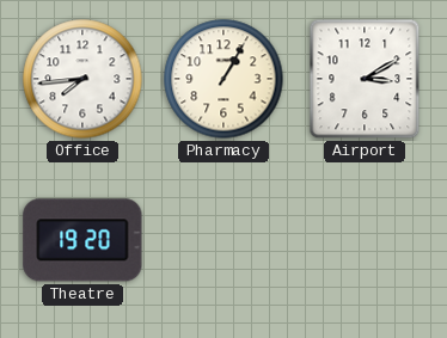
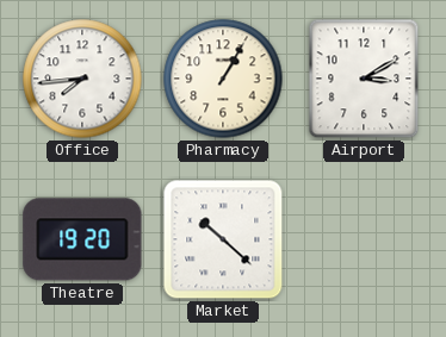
Market: none -> 10:22 (223, 239)
